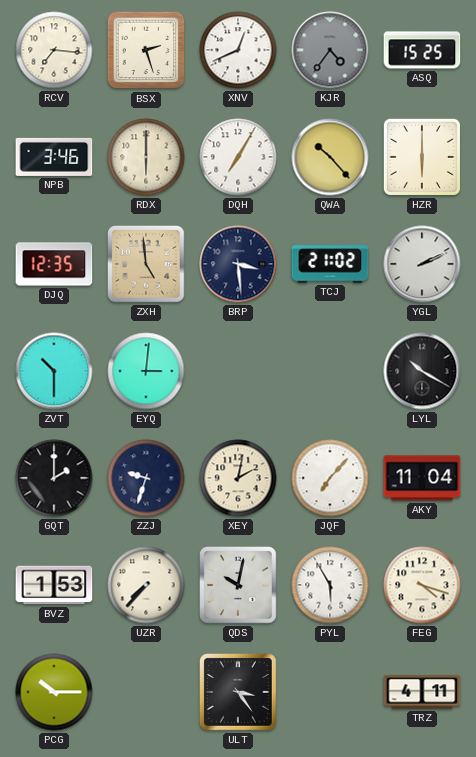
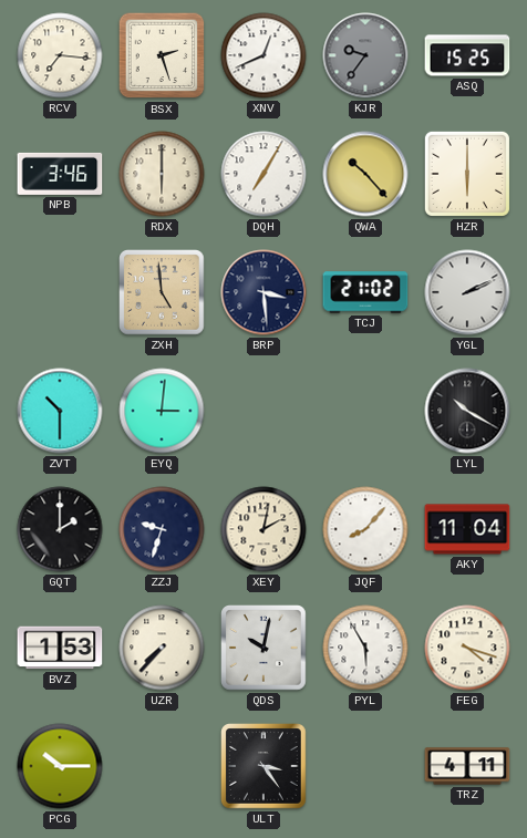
KJR: 4:36 -> 9:36 (365, 55)
DJQ: 12:35 -> none (54, 264)
JQF: 7:07 -> 8:07 (365, 529)
